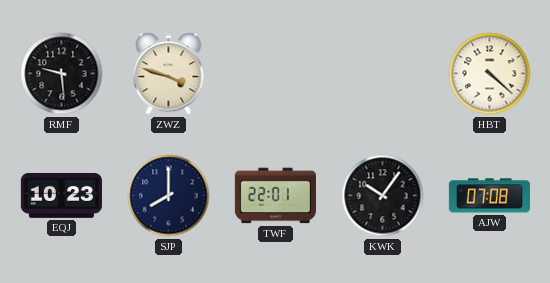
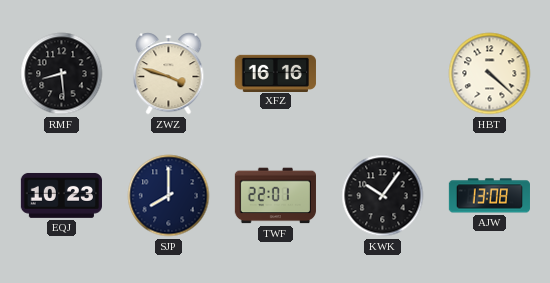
RMF: 9:29 -> 8:29 (62, 74)
XFZ: none -> 16:16 (275, 73)
AJW: 07:08 -> 13:08 (489, 196)
